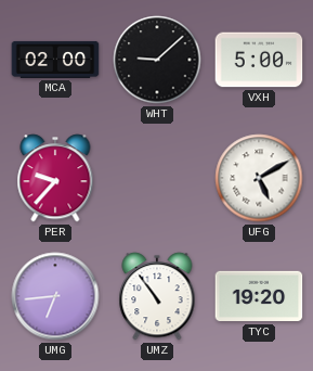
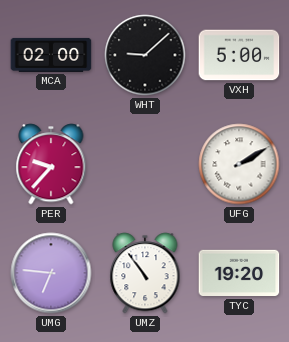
UFG: 5:10 -> 2:10 (239, 164)
UMG: 6:44 -> 6:46 (51, 273)
